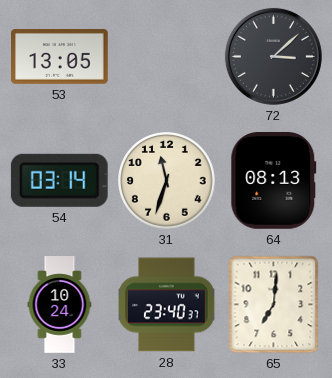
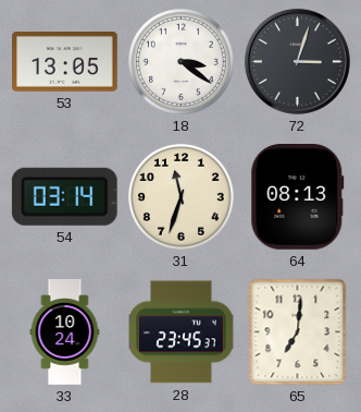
18: none -> 3:21 (182, 62)
72: 3:08 -> 3:03 (297, 61)
28: 23:40 -> 23:45 (182, 332)
